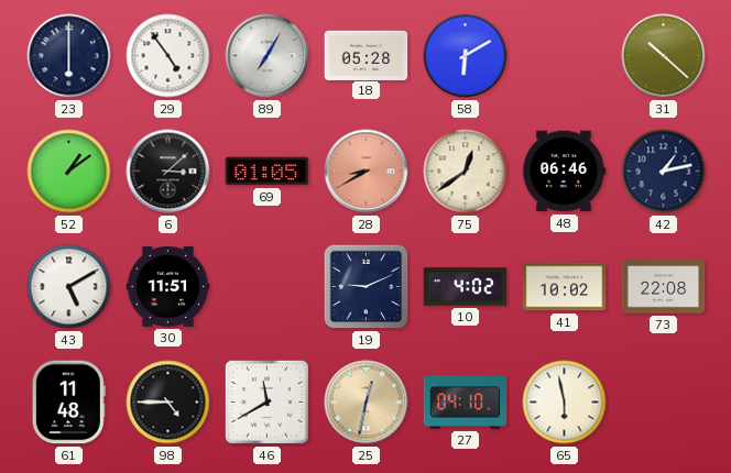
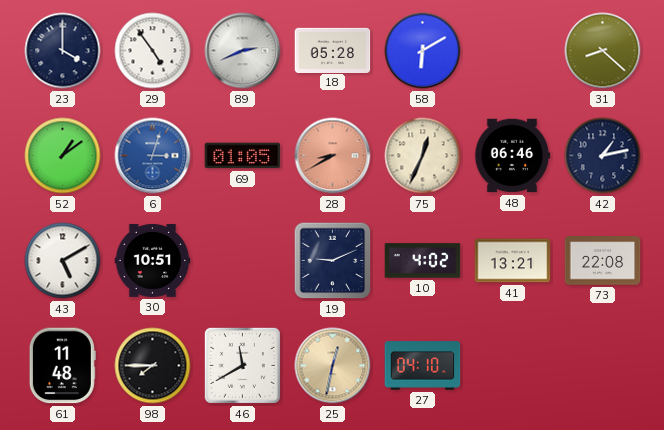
23: 6:00 -> 4:00 (63, 51)
89: 7:05 -> 2:41 (243, 51)
31: 10:22 -> 8:22 (603, 51)
6: 3:08 -> 3:03 (153, 156)
6 dial: black -> blue (153, 156)
75: 12:39 -> 12:34 (423, 156)
30: 11:51 -> 10:51 (153, 260)
41: 10:02 -> 13:21 (513, 261)
98: 4:45 -> 7:45 (153, 366)
65: 5:58 -> none (565, 403)
